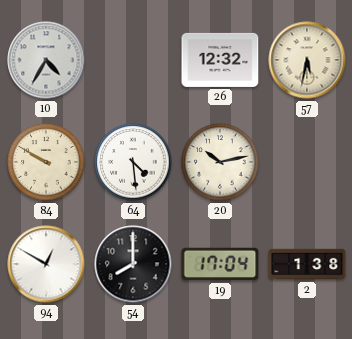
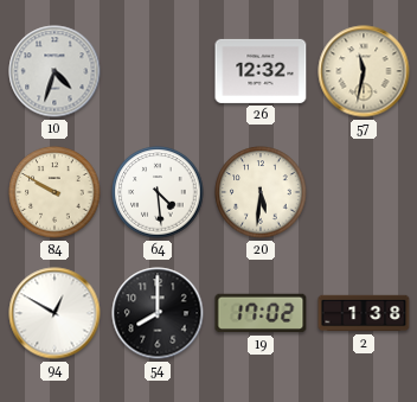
10: 4:35 -> 4:33 (54, 71)
57: 5:32 -> 11:32 (364, 71)
20: 10:13 -> 5:31 (261, 192)
19: 17:04 -> 17:02 (261, 313)
